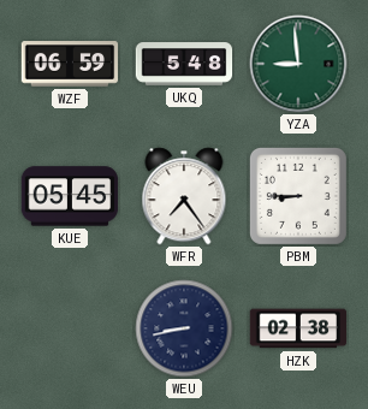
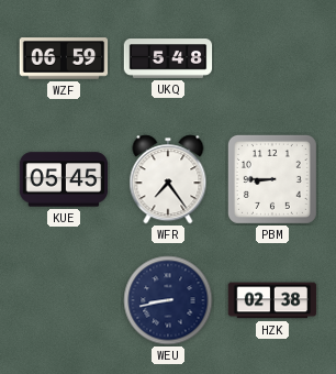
YZA: 8:59 -> none (298, 64)
